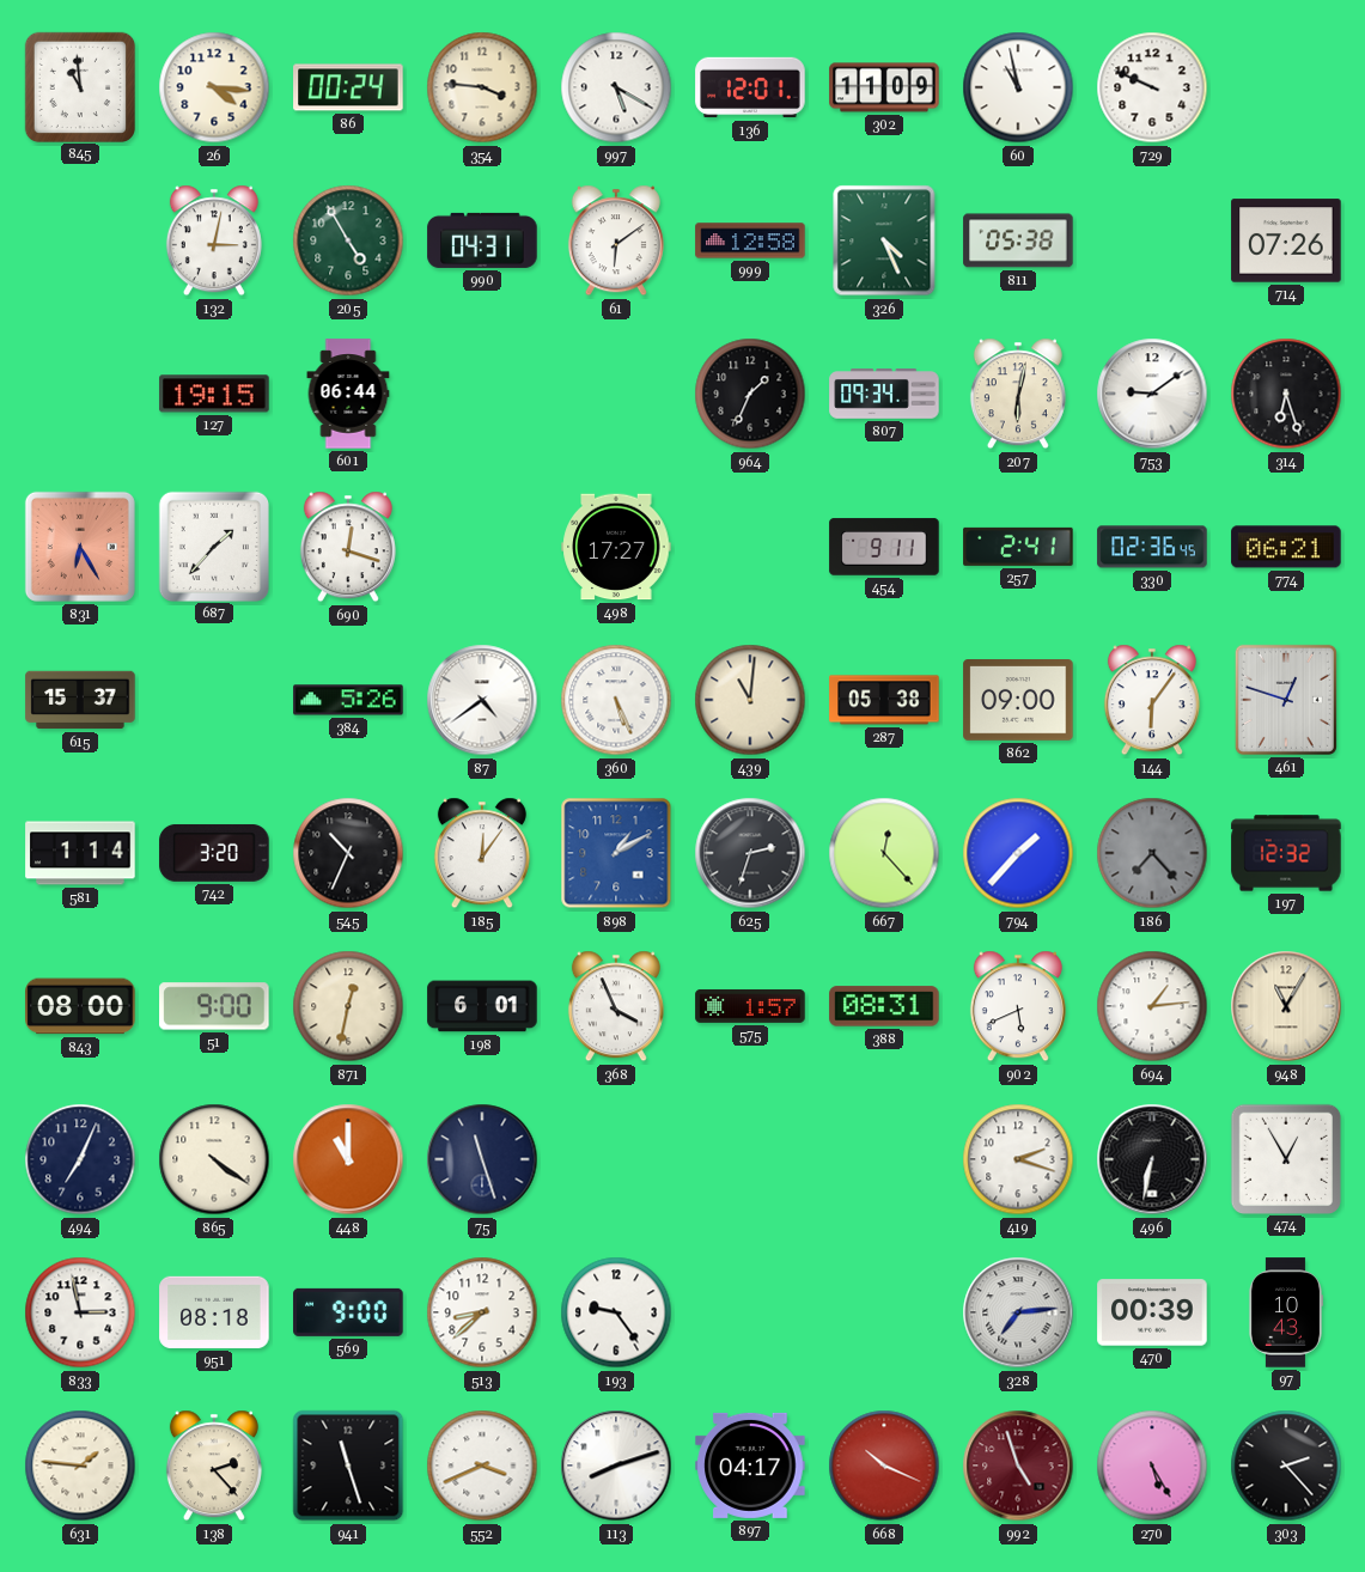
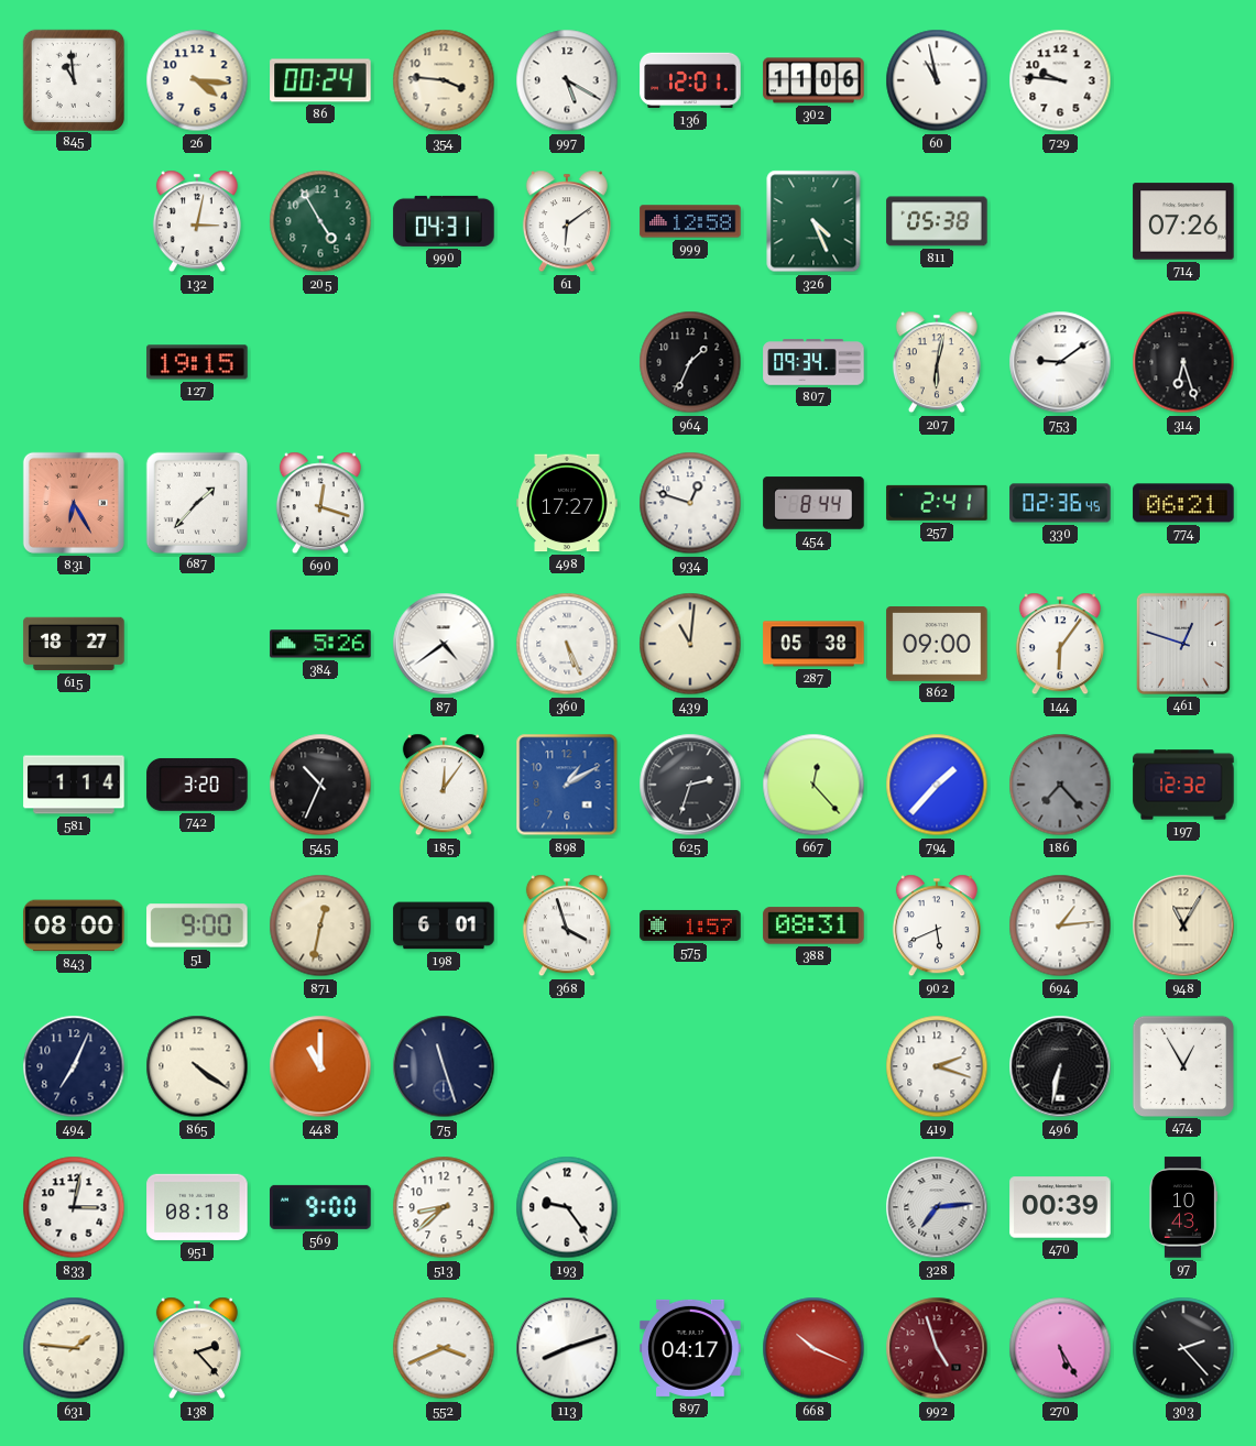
302: 11:09 -> 11:06 (813, 80)
729: 9:49 -> 9:46 (1060, 80)
601: 06:44 -> none (348, 394)
934: none -> 12:48 (690, 503)
454: 9:11 -> 8:44 (813, 503)
615: 15:37 -> 18:27 (74, 644)
368: 3:56 -> 3:57 (567, 925)
833: 2:58 -> 3:02 (74, 1207)
941: 11:27 -> none (348, 1466)
